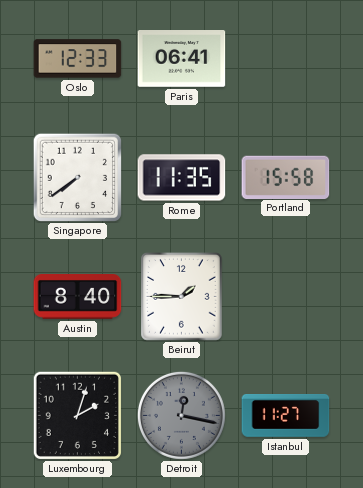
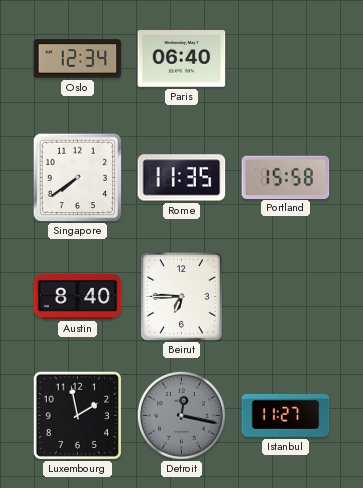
Oslo: 12:33 -> 12:34 (78, 59)
Paris: 06:41 -> 06:40 (182, 59)
Beirut: 1:45 -> 6:45 (182, 297)
Luxembourg: 2:03 -> 1:58 (77, 415)
